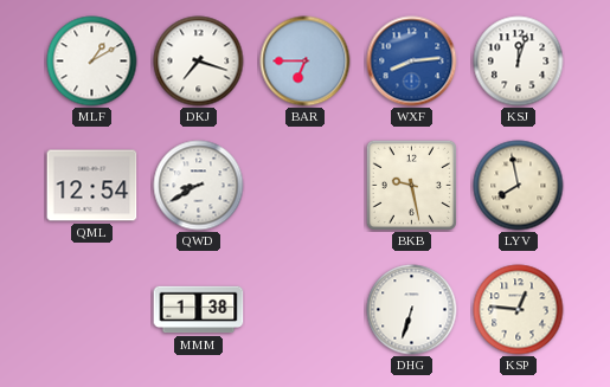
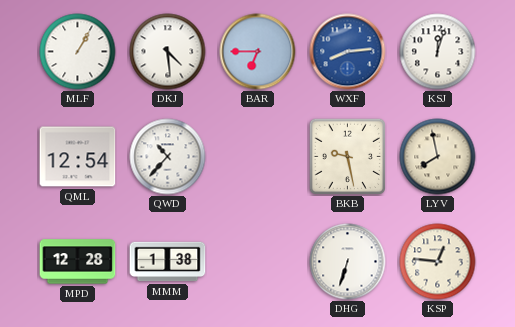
MLF: 1:10 -> 1:05 (78, 52)
DKJ: 7:18 -> 4:29 (168, 52)
QWD: 8:40 -> 10:37 (168, 157)
MPD: none -> 12:28 (78, 262)
